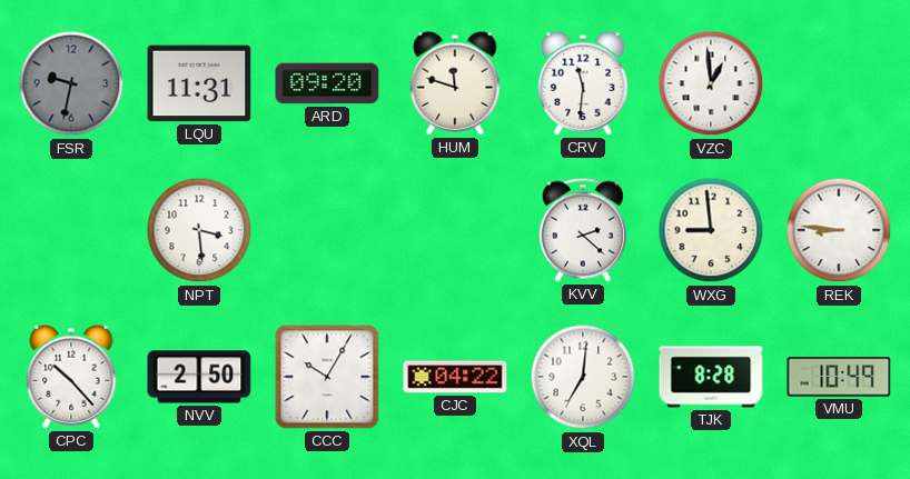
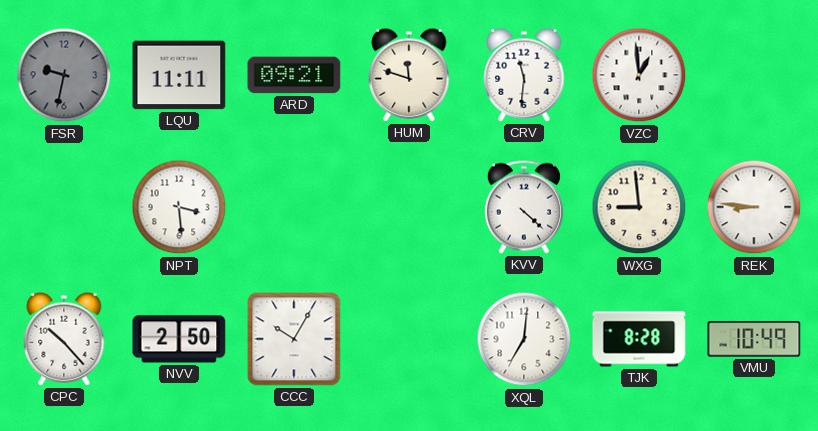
LQU: 11:31 -> 11:11 (179, 75)
ARD: 09:20 -> 09:21 (294, 75)
KVV: 2:22 -> 4:22 (524, 207)
CJC: 04:22 -> none (455, 377)
